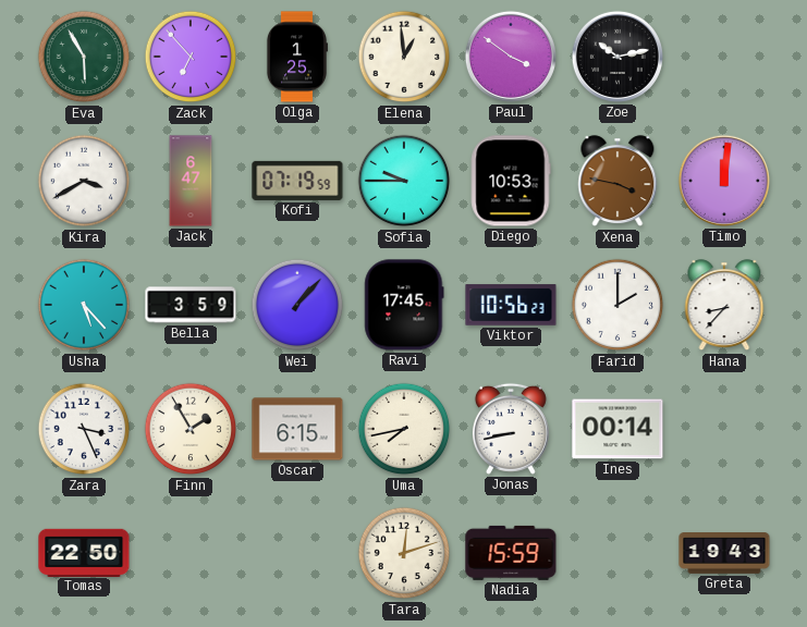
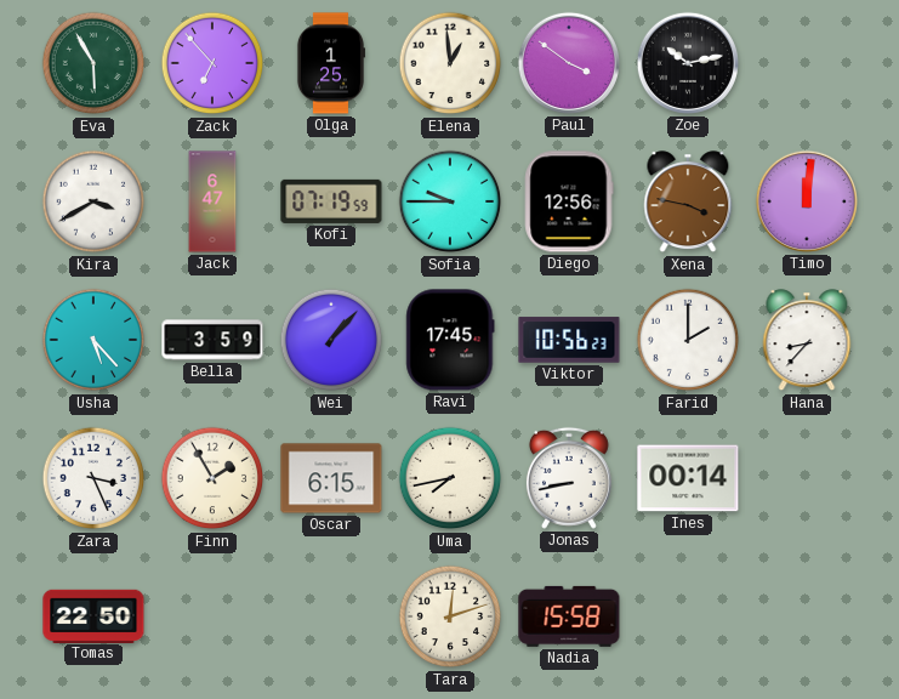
Diego: 10:53 -> 12:56 (569, 201)
Nadia: 15:59 -> 15:58 (569, 616)
Greta: 19:43 -> none (724, 553)
